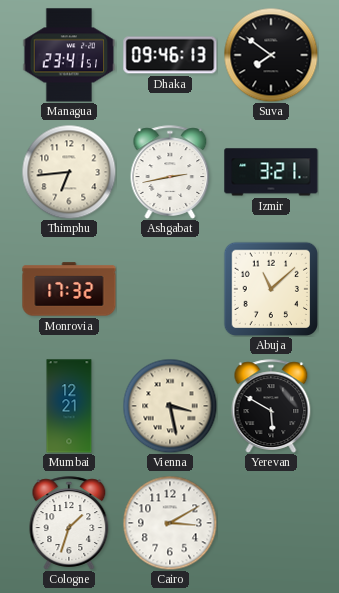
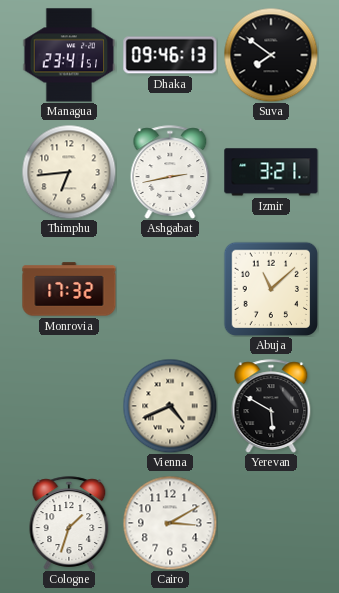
Mumbai: 12:21 -> none (69, 406)
Vienna: 3:28 -> 4:41 (170, 406)
